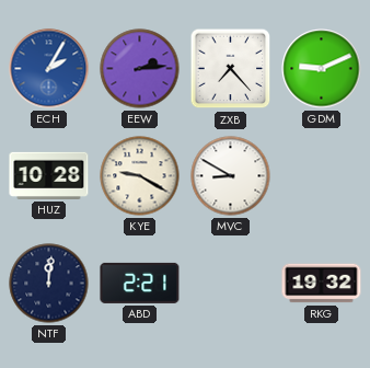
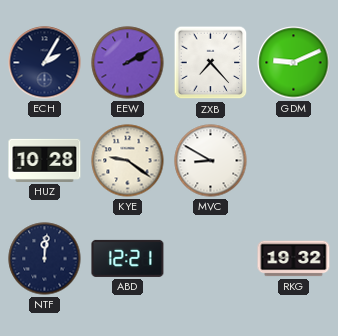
ECH dial: blue -> navy (45, 63)
EEW: 2:14 -> 2:10 (128, 63)
KYE: 9:20 -> 9:21 (128, 161)
ABD: 2:21 -> 12:21 (128, 258)
